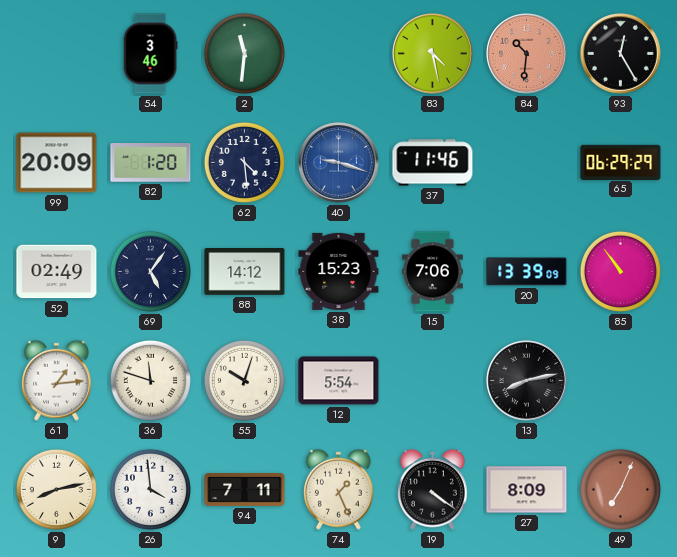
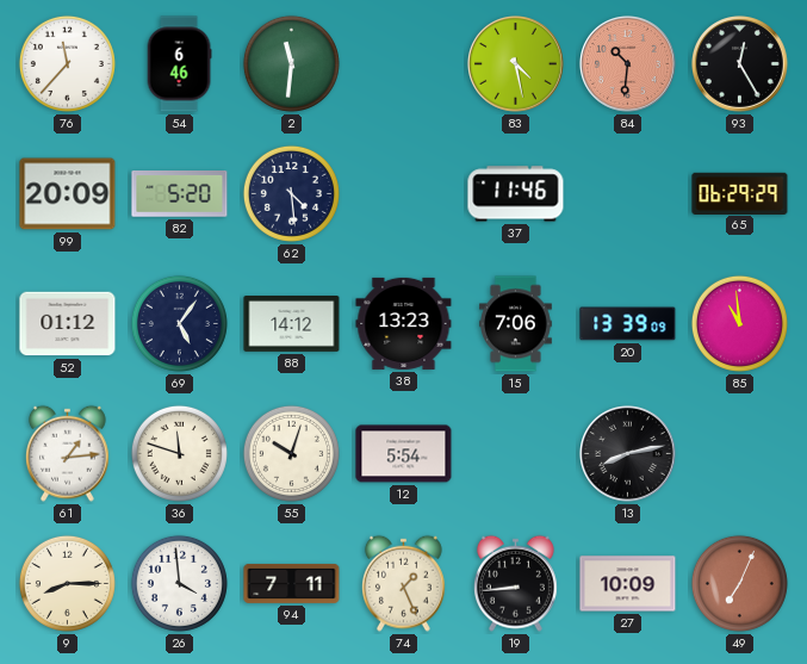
76: none -> 11:37 (67, 63)
54: 3:46 -> 6:46 (179, 64)
82: 1:20 -> 5:20 (180, 194)
40: 9:18 -> none (339, 163)
52: 02:49 -> 01:12 (68, 324)
38: 15:23 -> 13:23 (404, 323)
85: 10:54 -> 10:59 (739, 323)
9: 8:13 -> 8:15 (67, 583)
19: 4:21 -> 8:44 (515, 583)
27: 8:09 -> 10:09 (628, 584)
